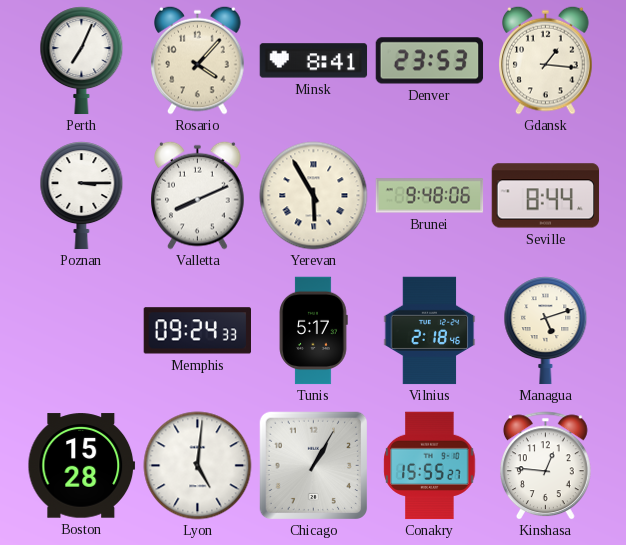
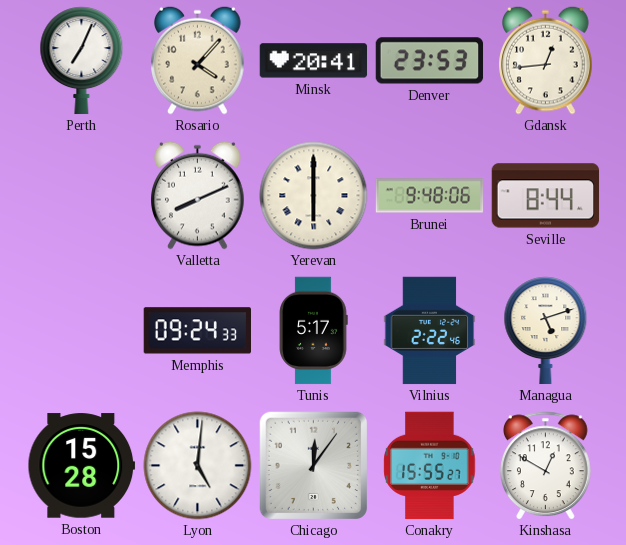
Minsk: 8:41 -> 20:41 (314, 61)
Gdansk: 1:16 -> 12:44 (546, 60)
Poznan: 3:15 -> none (82, 196)
Yerevan: 5:55 -> 6:00 (314, 196)
Vilnius: 2:18 -> 2:22 (430, 331)
Chicago: 1:05 -> 12:06 (313, 465)
Kinshasa: 12:46 -> 12:50 (545, 466)
